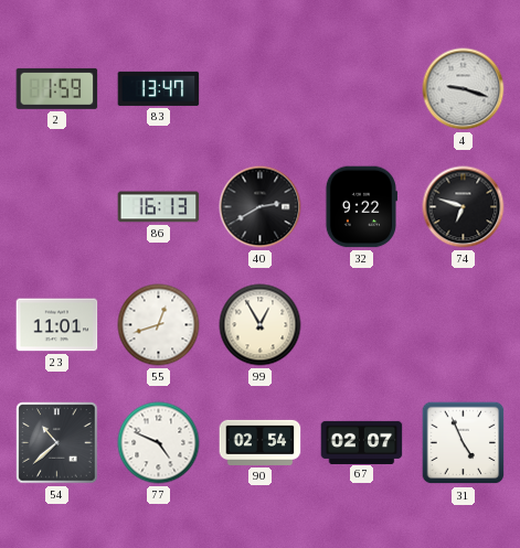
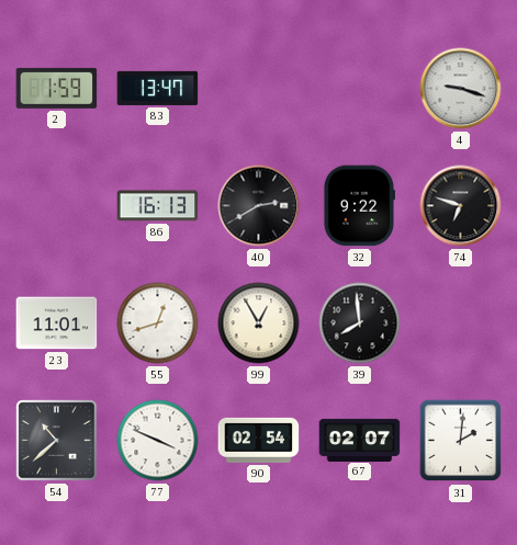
39: none -> 7:59 (360, 323)
77: 4:49 -> 3:49 (158, 441)
31: 4:56 -> 2:01 (461, 441)
